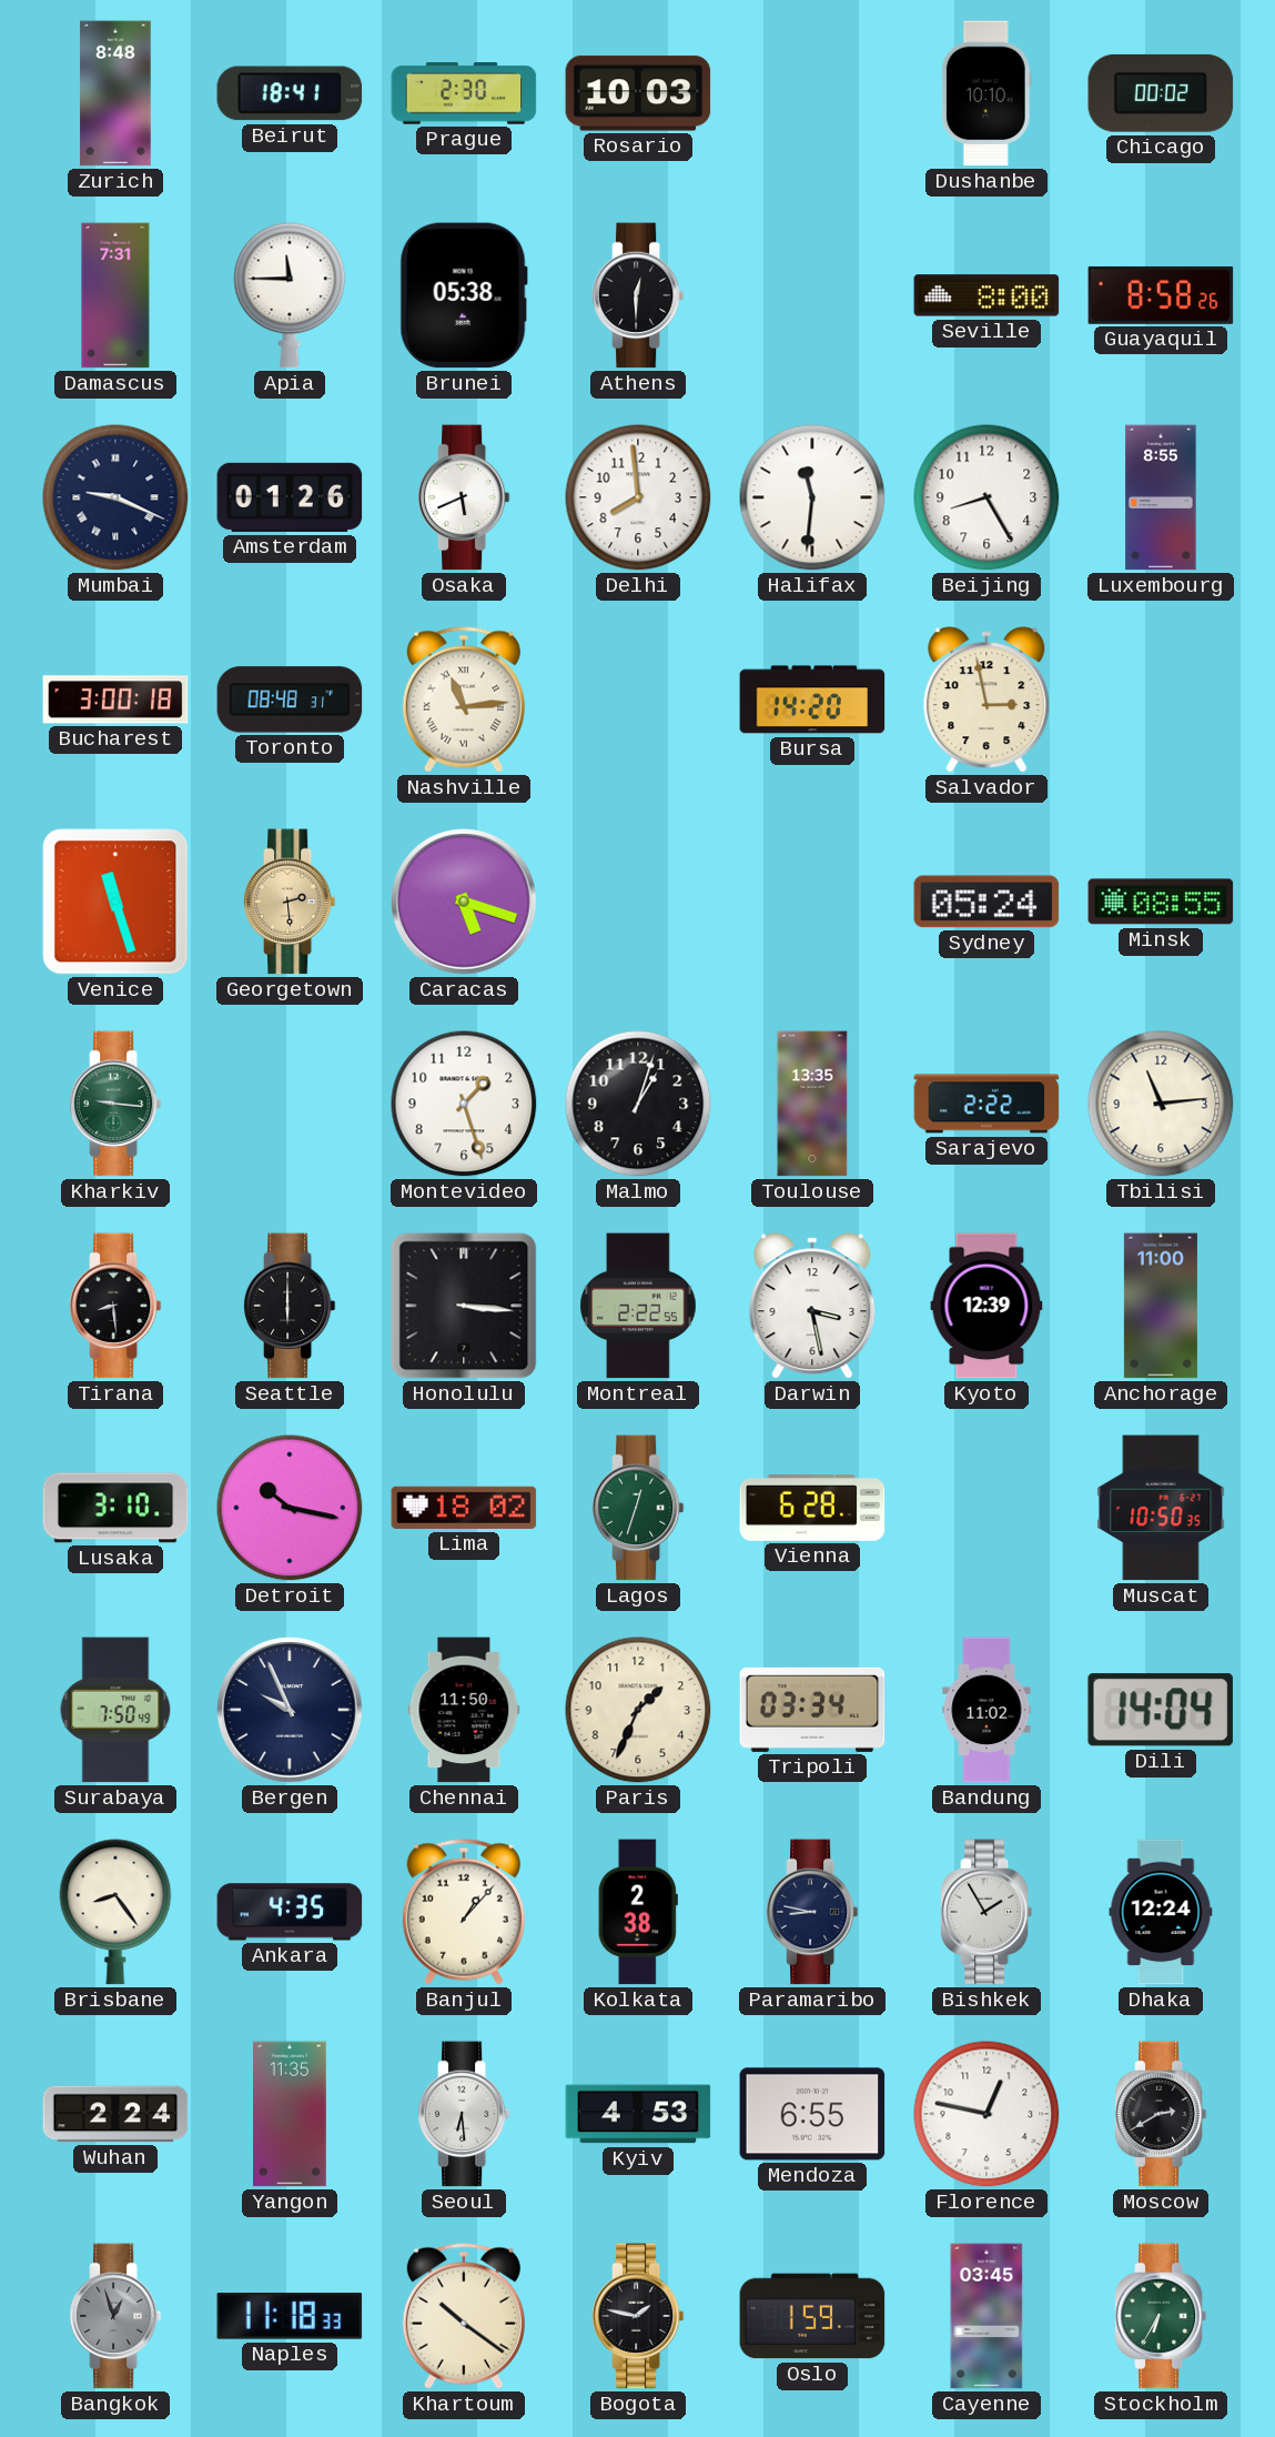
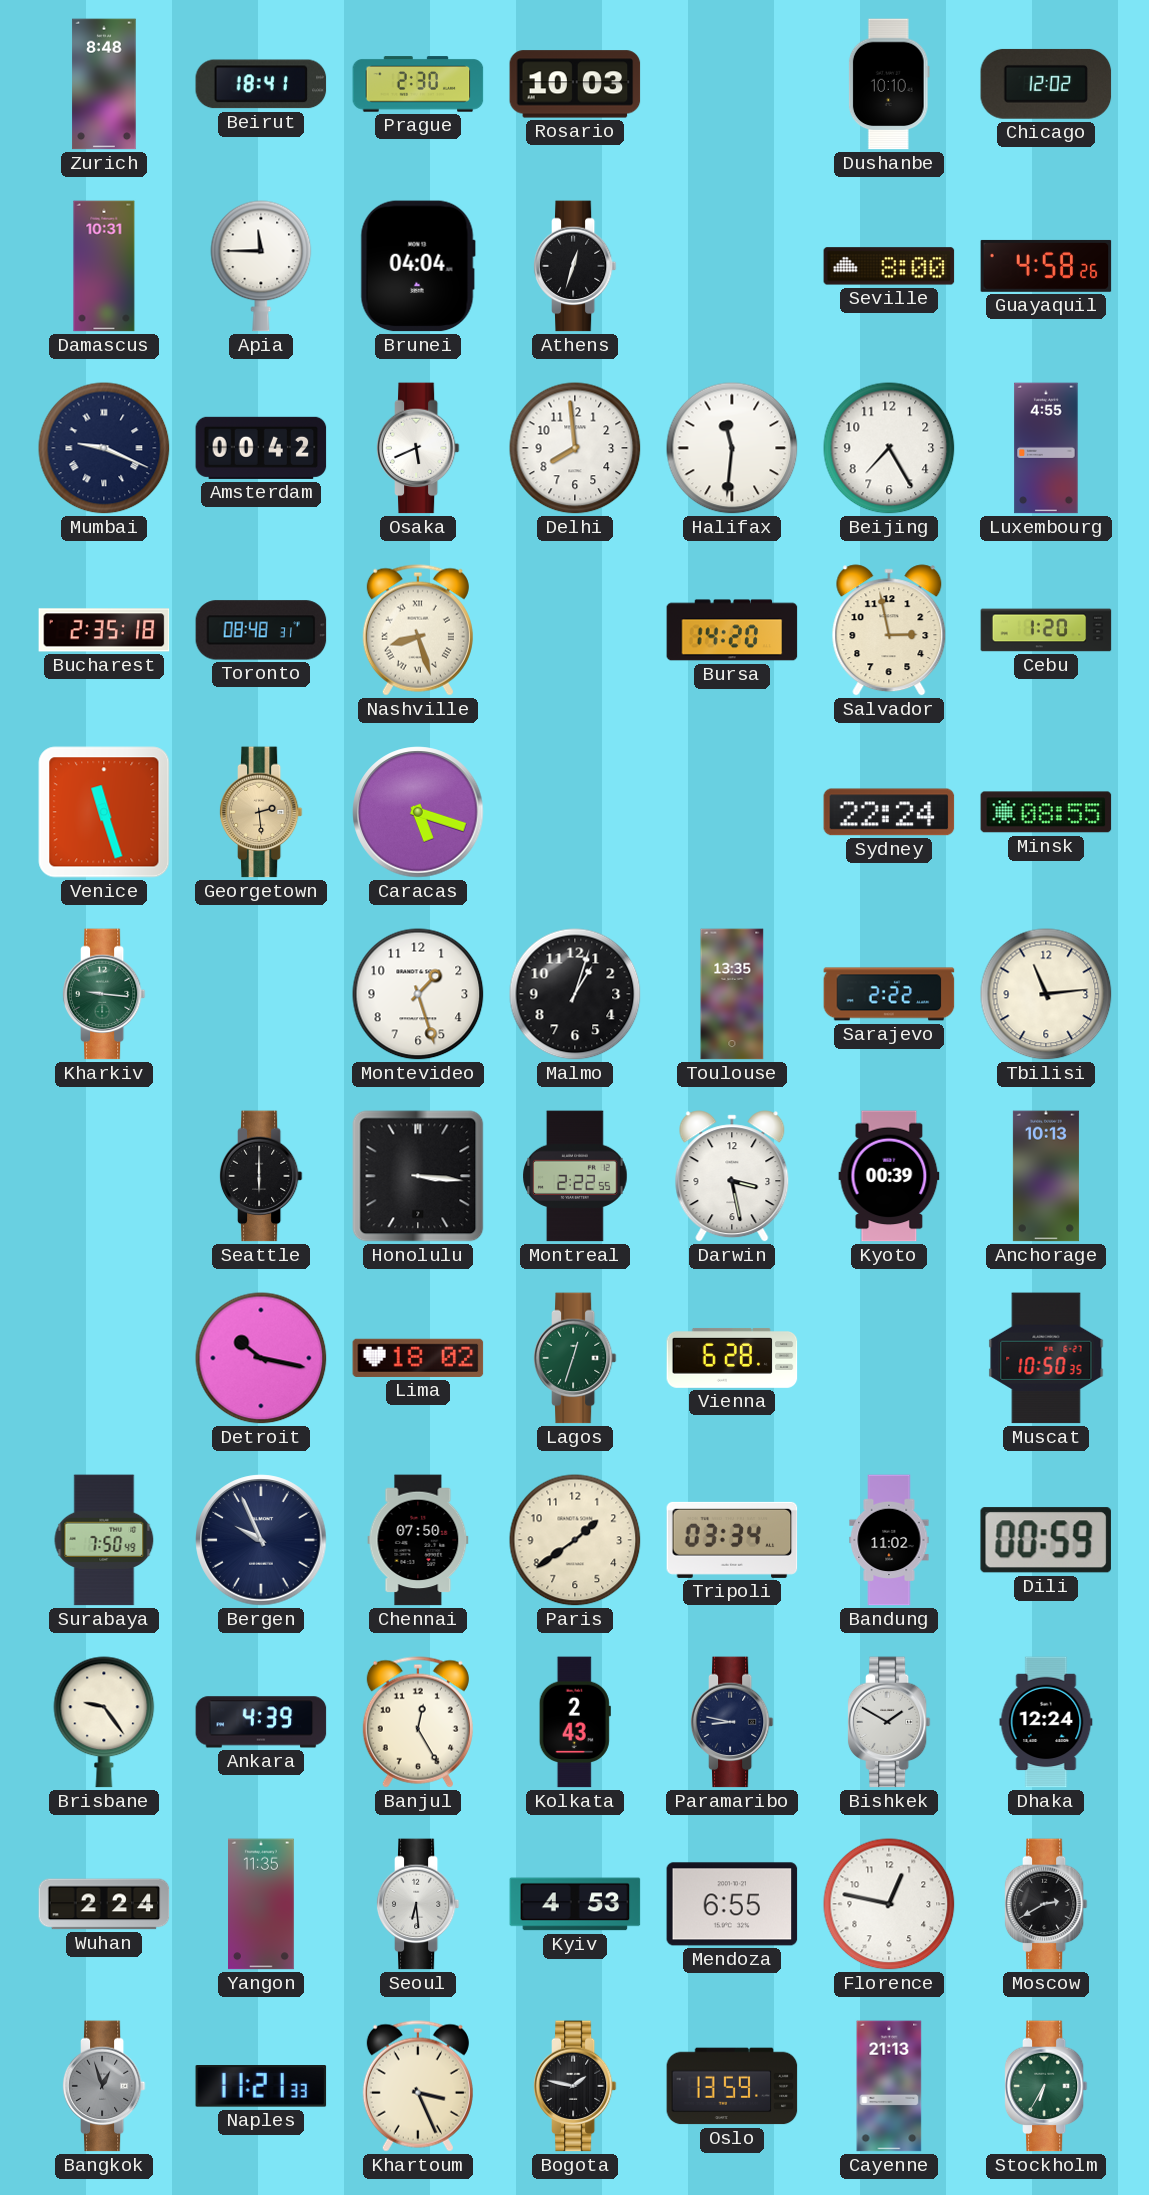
Chicago: 00:02 -> 12:02 (1046, 84)
Damascus: 7:31 -> 10:31 (104, 266)
Brunei: 05:38 -> 04:04 (418, 266)
Athens: 12:30 -> 12:33 (575, 266)
Guayaquil: 8:58 -> 4:58 (1046, 266)
Amsterdam: 01:26 -> 00:42 (261, 448)
Beijing: 8:25 -> 7:25 (889, 448)
Luxembourg: 8:55 -> 4:55 (1046, 448)
Bucharest: 3:00 -> 2:35 (104, 630)
Nashville: 11:14 -> 8:27 (418, 630)
Cebu: none -> 1:20 (1046, 630)
Sydney: 05:24 -> 22:24 (889, 812)
Tirana: 8:29 -> none (115, 1306)
Kyoto: 12:39 -> 00:39 (889, 1176)
Anchorage: 11:00 -> 10:13 (1046, 1176)
Lusaka: 3:10 -> none (115, 1508)
Chennai: 11:50 -> 07:50 (418, 1540)
Paris: 1:34 -> 1:39 (575, 1540)
Dili: 14:04 -> 00:59 (1046, 1540)
Brisbane: 8:24 -> 9:24 (104, 1722)
Ankara: 4:35 -> 4:39 (261, 1722)
Banjul: 1:07 -> 12:25 (418, 1722)
Kolkata: 2:38 -> 2:43 (575, 1722)
Bishkek: 1:55 -> 1:50 (889, 1722)
Naples: 11:18 -> 11:21 (261, 2087)
Khartoum: 10:21 -> 3:26 (418, 2086)
Oslo: 1:59 -> 13:59 (732, 2086)
Cayenne: 03:45 -> 21:13 (889, 2086)
